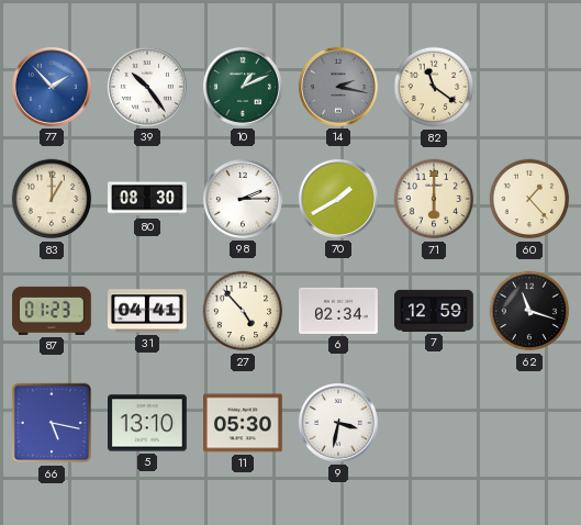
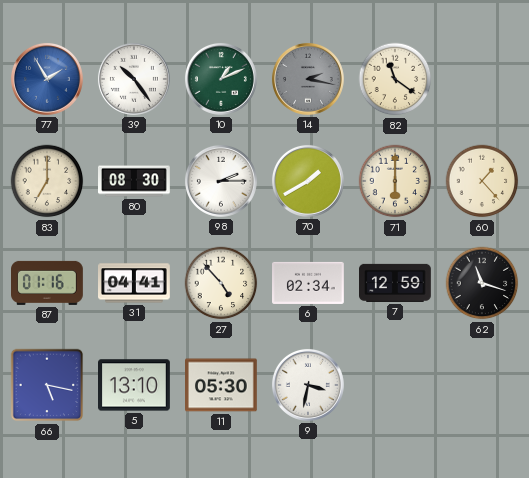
77: 1:53 -> 1:55 (47, 79)
83: 1:00 -> 7:00 (47, 181)
87: 01:23 -> 01:16 (48, 283)
